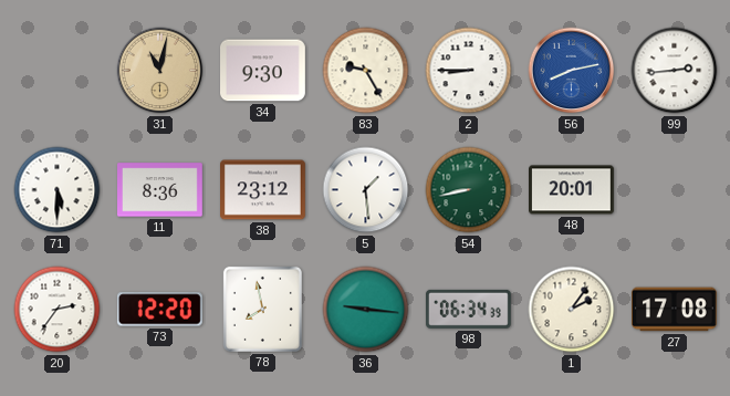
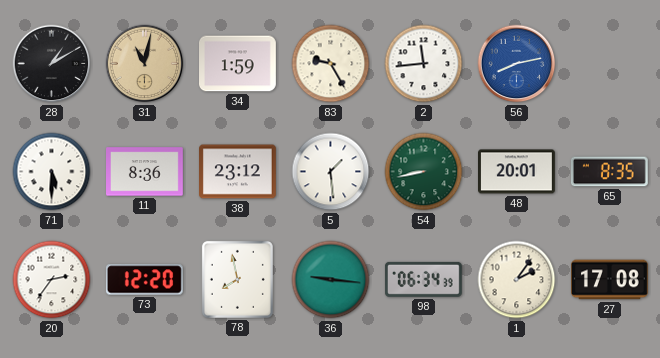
28: none -> 1:10 (52, 64)
34: 9:30 -> 1:59 (238, 64)
2: 8:45 -> 11:44 (424, 64)
99: 2:44 -> none (675, 71)
65: none -> 8:35 (609, 172)
